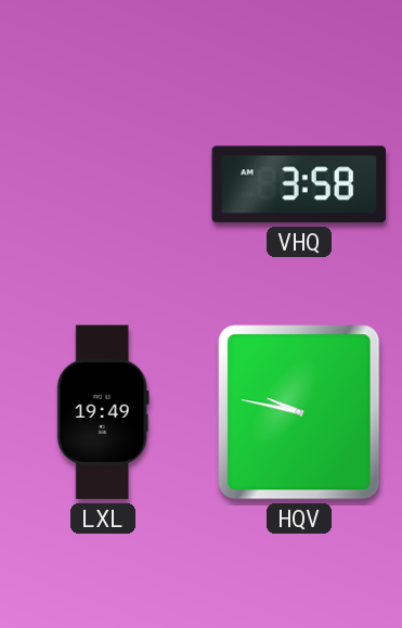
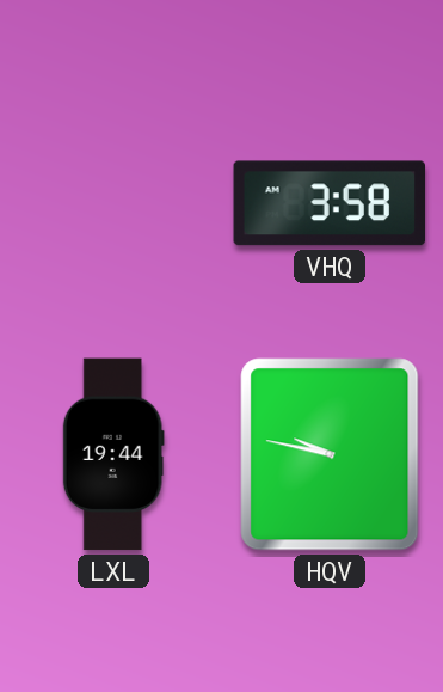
LXL: 19:49 -> 19:44 (113, 454)
